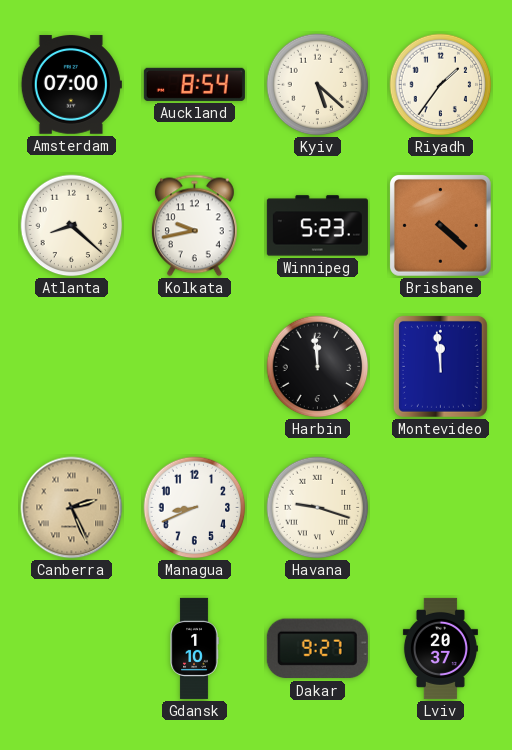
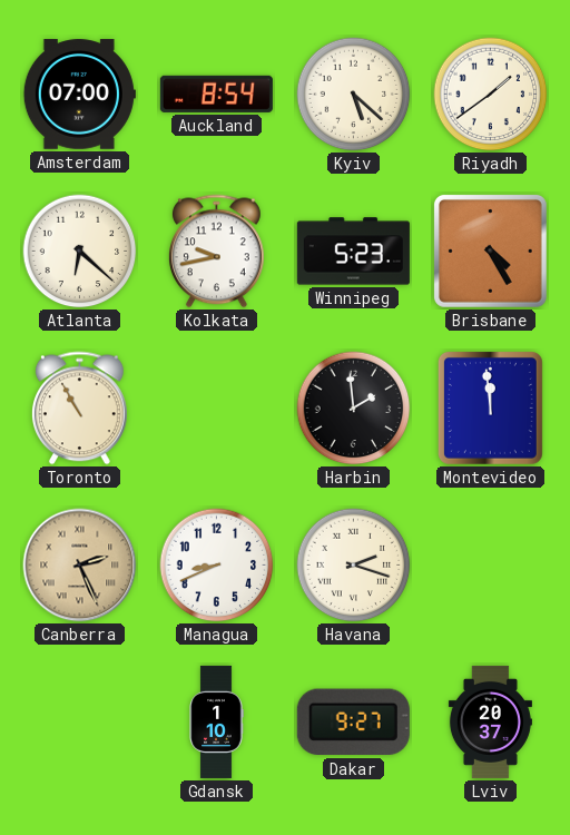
Riyadh: 1:36 -> 1:39 (491, 95)
Atlanta: 8:22 -> 6:22 (80, 252)
Brisbane: 4:22 -> 4:25 (490, 250)
Toronto: none -> 10:55 (79, 409)
Harbin: 11:59 -> 1:59 (354, 409)
Havana: 9:18 -> 2:18 (354, 566)
